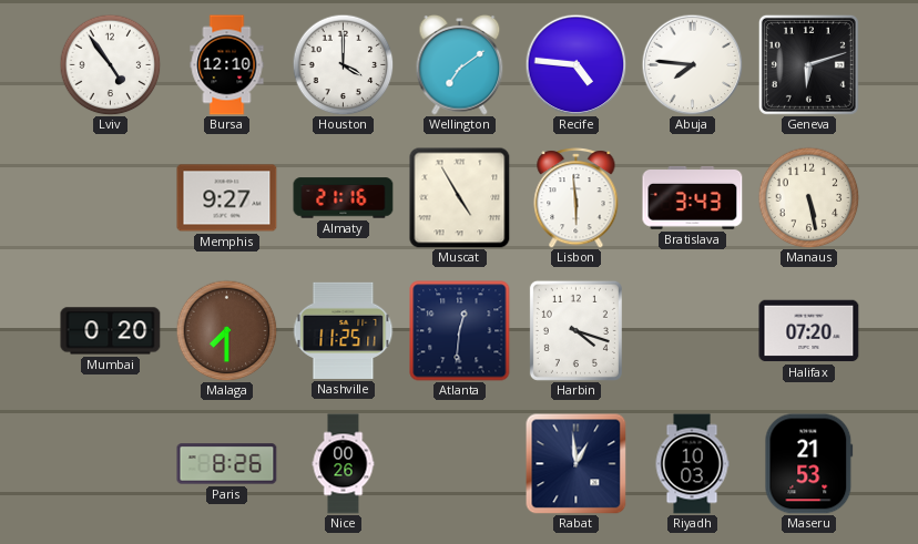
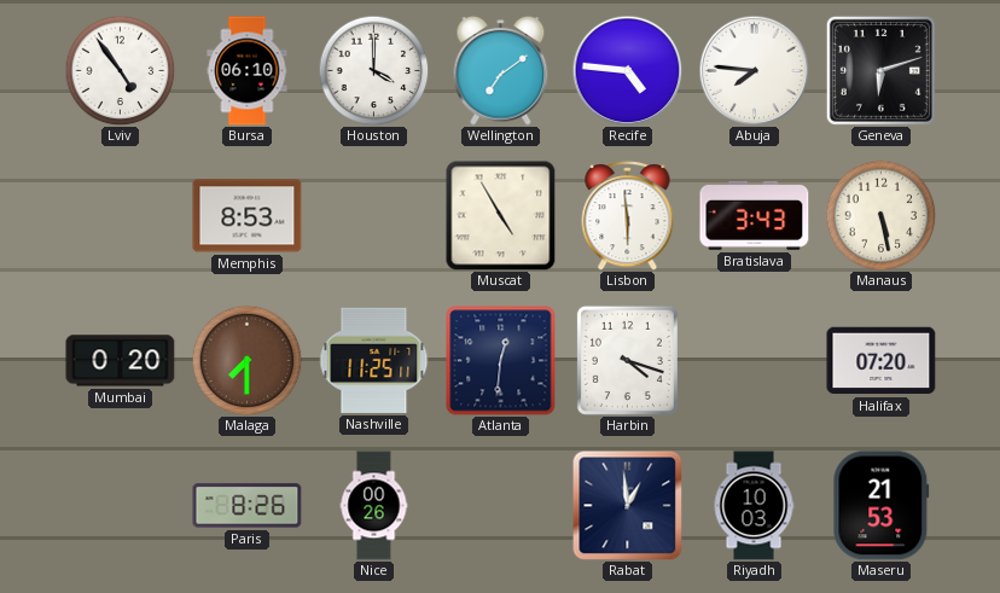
Bursa: 12:10 -> 06:10 (248, 71)
Memphis: 9:27 -> 8:53 (248, 216)
Almaty: 21:16 -> none (344, 198)
